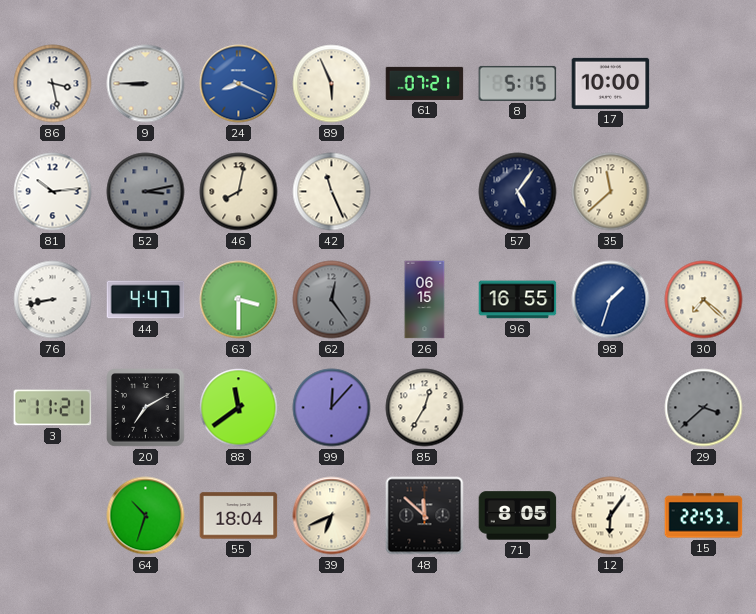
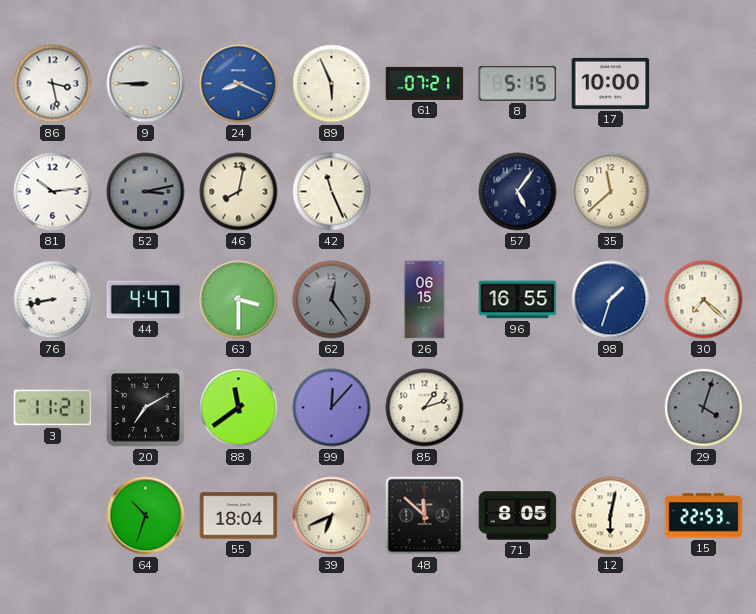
85: 12:35 -> 1:12 (425, 408)
29: 3:38 -> 4:03 (704, 408)
12: 6:06 -> 6:02 (611, 516)
